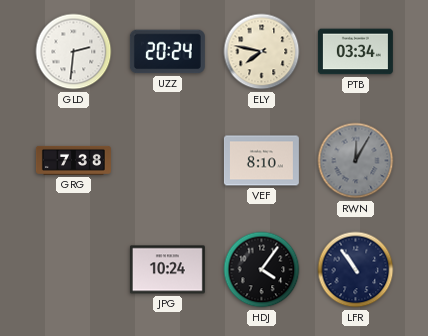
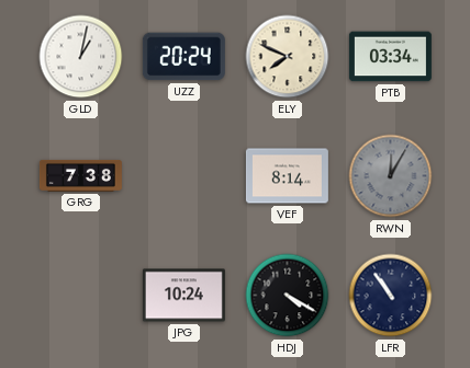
GLD: 2:31 -> 1:02 (81, 57)
ELY: 7:47 -> 7:49 (288, 57)
VEF: 8:10 -> 8:14 (287, 176)
HDJ: 4:06 -> 4:20 (288, 296)
